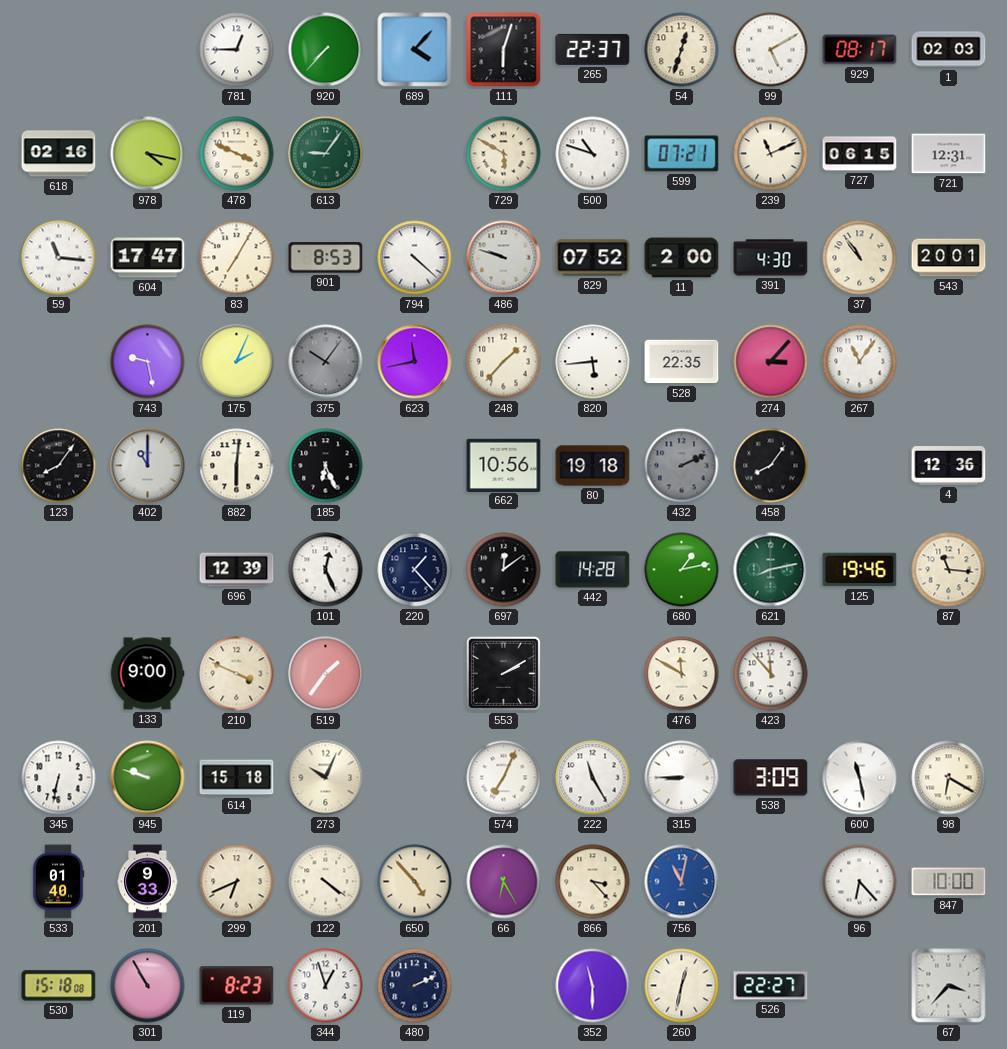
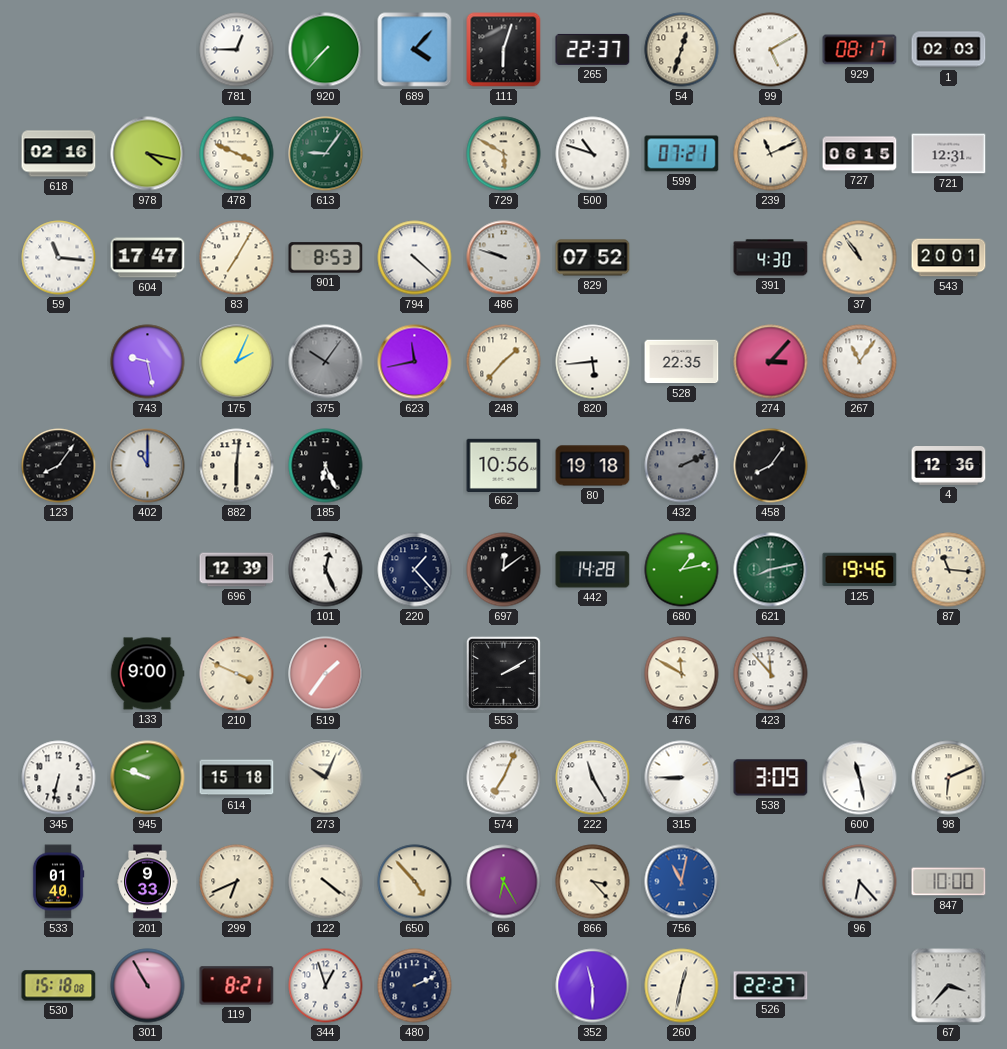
11: 2:00 -> none (682, 258)
98: 6:20 -> 6:11 (949, 778)
119: 8:23 -> 8:21 (237, 986)
